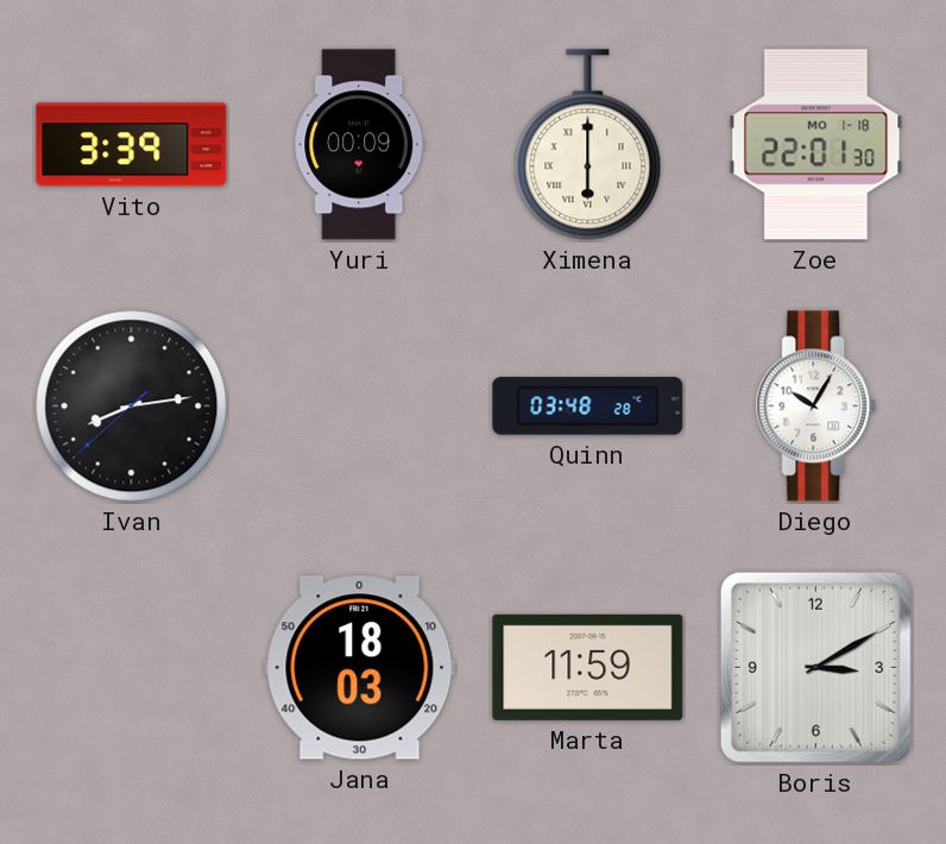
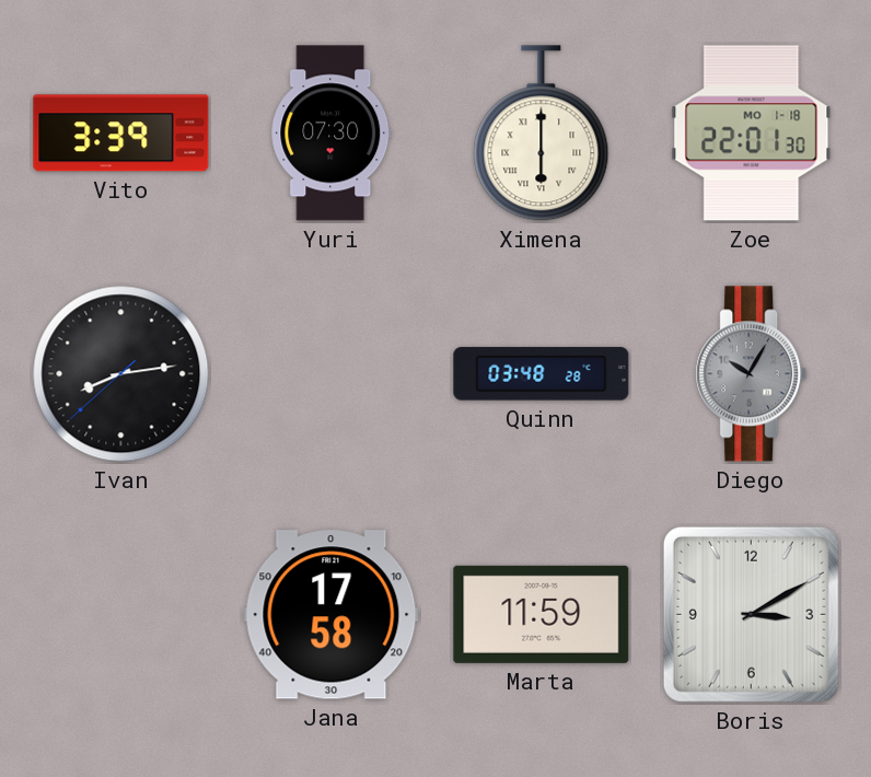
Yuri: 00:09 -> 07:30 (332, 134)
Diego dial: white -> grey (752, 374)
Jana: 18:03 -> 17:58 (332, 615)
